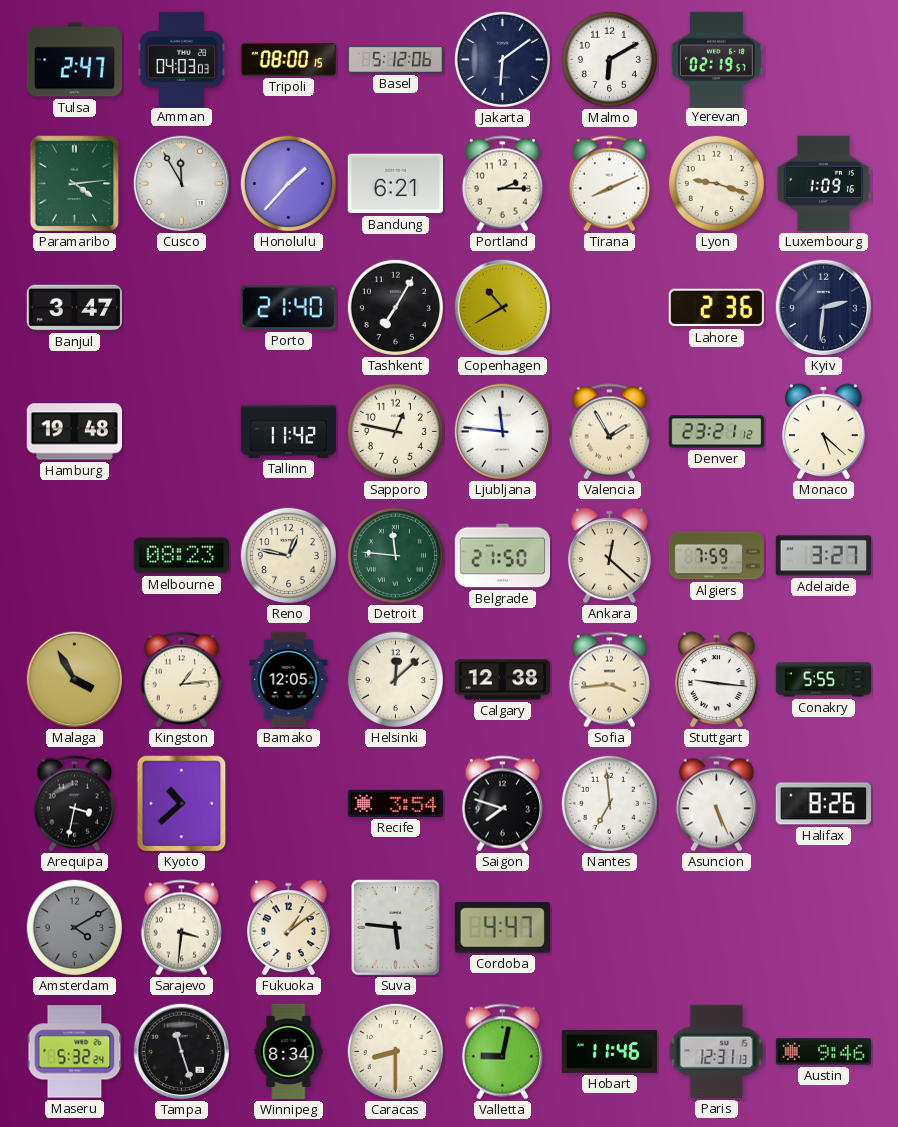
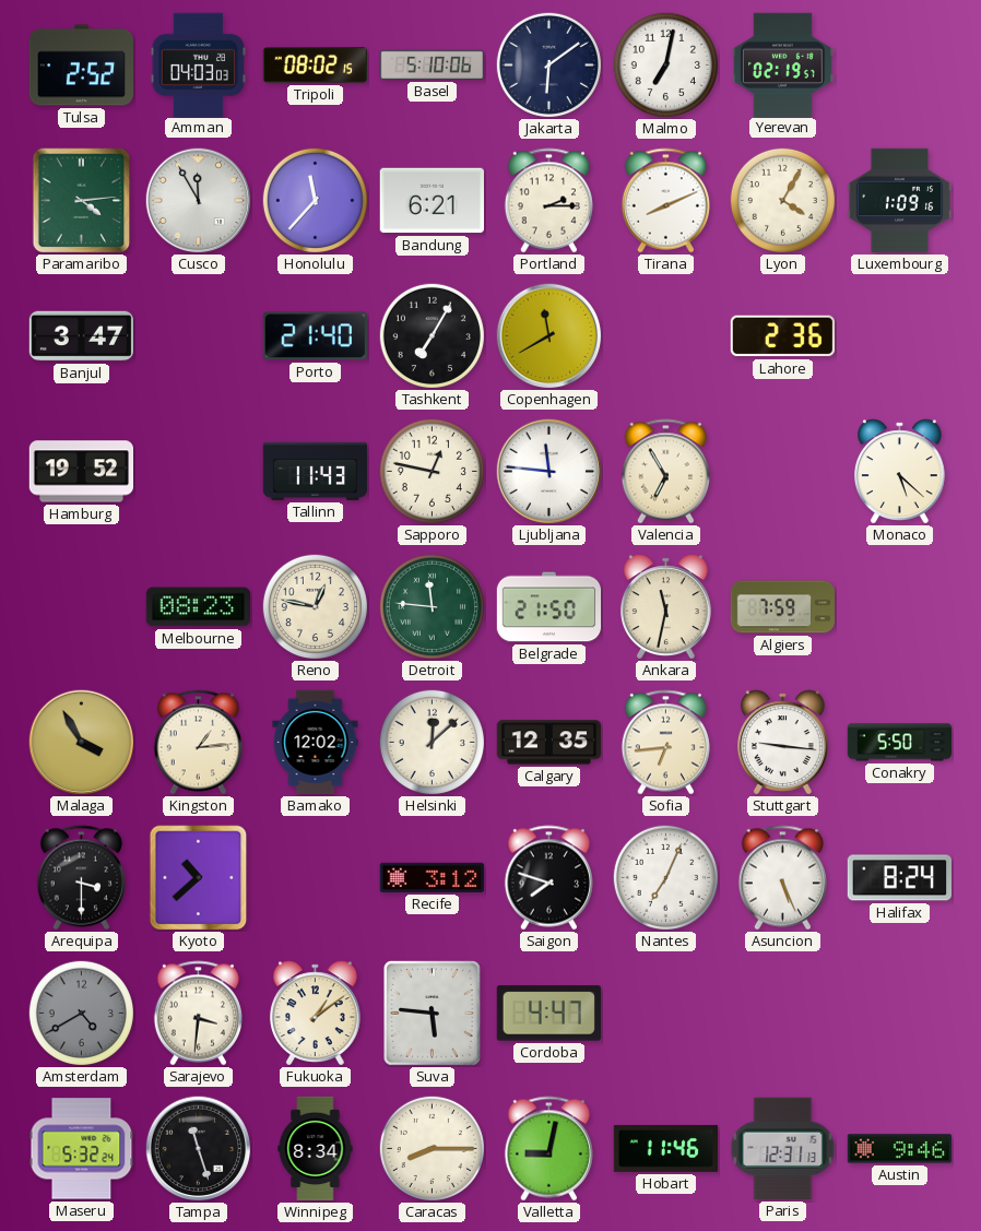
Tulsa: 2:47 -> 2:52 (81, 66)
Tripoli: 08:00 -> 08:02 (315, 66)
Basel: 5:12 -> 5:10 (433, 64)
Malmo: 6:10 -> 7:02 (665, 64)
Honolulu: 1:37 -> 11:37 (315, 200)
Lyon: 9:18 -> 4:05 (782, 200)
Copenhagen: 10:40 -> 11:40 (549, 336)
Kyiv: 2:31 -> none (824, 308)
Hamburg: 19:48 -> 19:52 (81, 472)
Tallinn: 11:42 -> 11:43 (315, 471)
Valencia: 1:55 -> 6:55 (665, 472)
Denver: 23:21 -> none (717, 432)
Ankara: 12:22 -> 11:32 (665, 607)
Adelaide: 3:27 -> none (824, 556)
Bamako: 12:05 -> 12:02 (316, 743)
Calgary: 12:38 -> 12:35 (549, 743)
Sofia: 3:44 -> 6:44 (665, 743)
Conakry: 5:55 -> 5:50 (900, 743)
Arequipa: 3:32 -> 3:30 (81, 878)
Recife: 3:54 -> 3:12 (432, 877)
Nantes: 6:59 -> 7:04 (665, 877)
Halifax: 8:26 -> 8:24 (899, 878)
Amsterdam: 4:10 -> 4:40 (81, 1013)
Caracas: 8:30 -> 8:15 (432, 1148)
